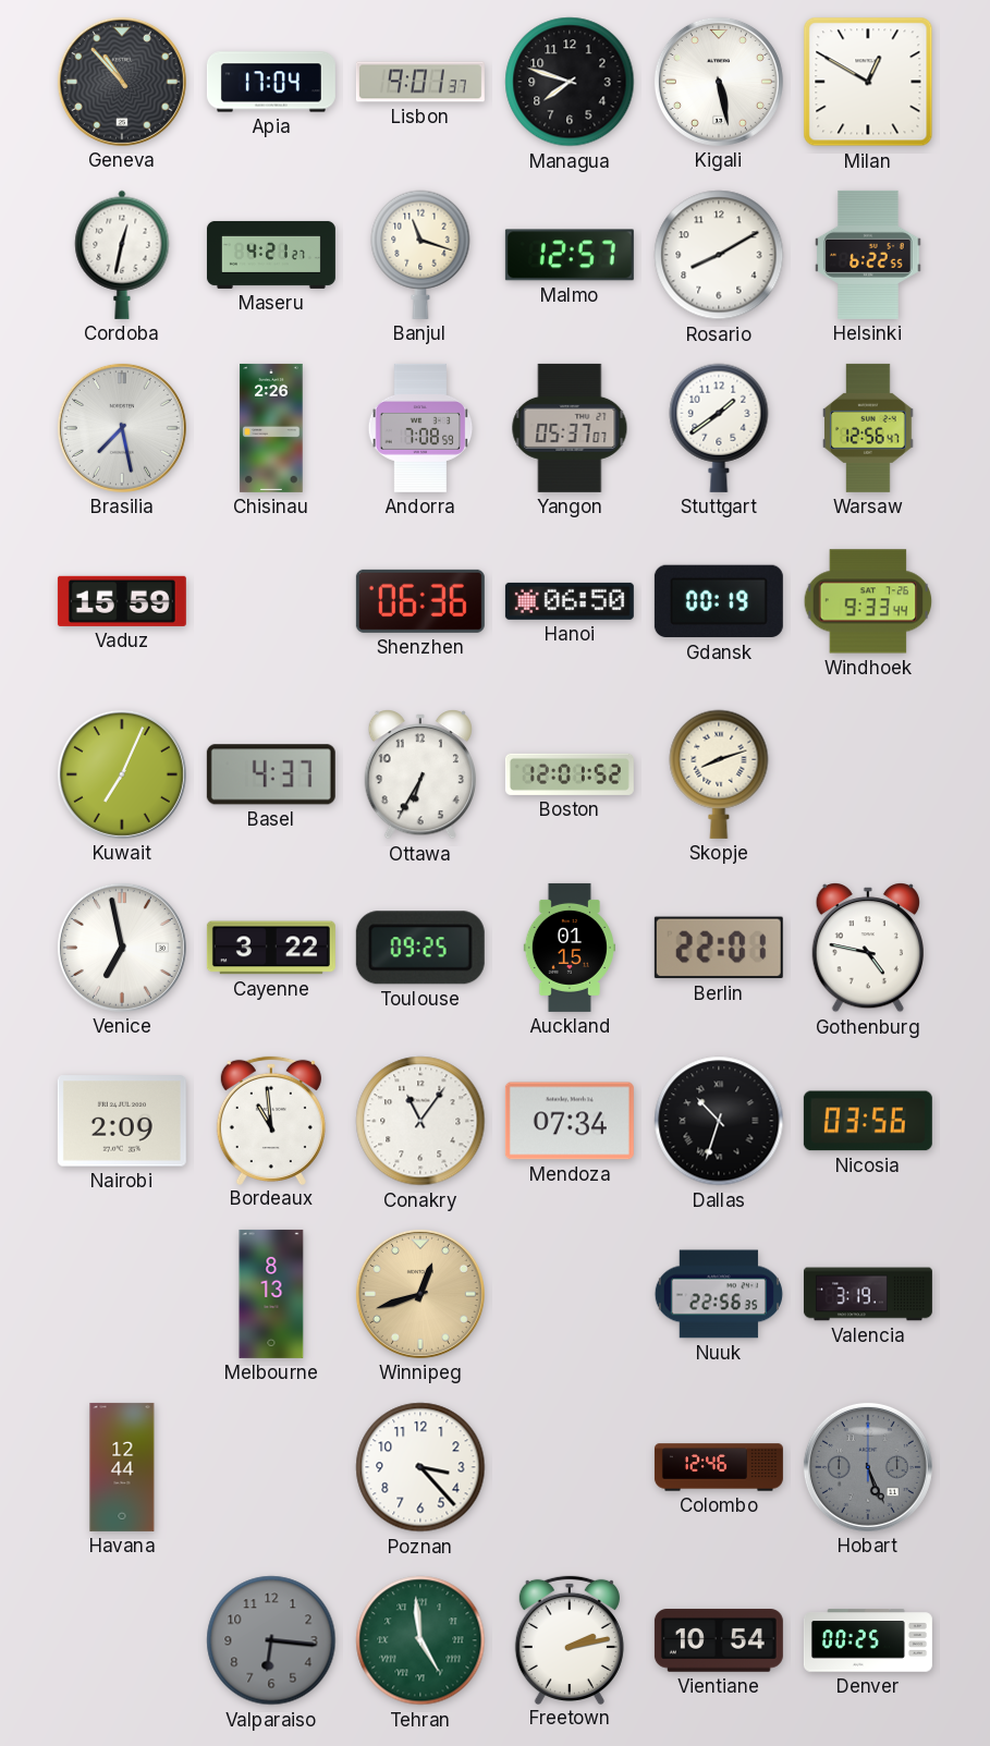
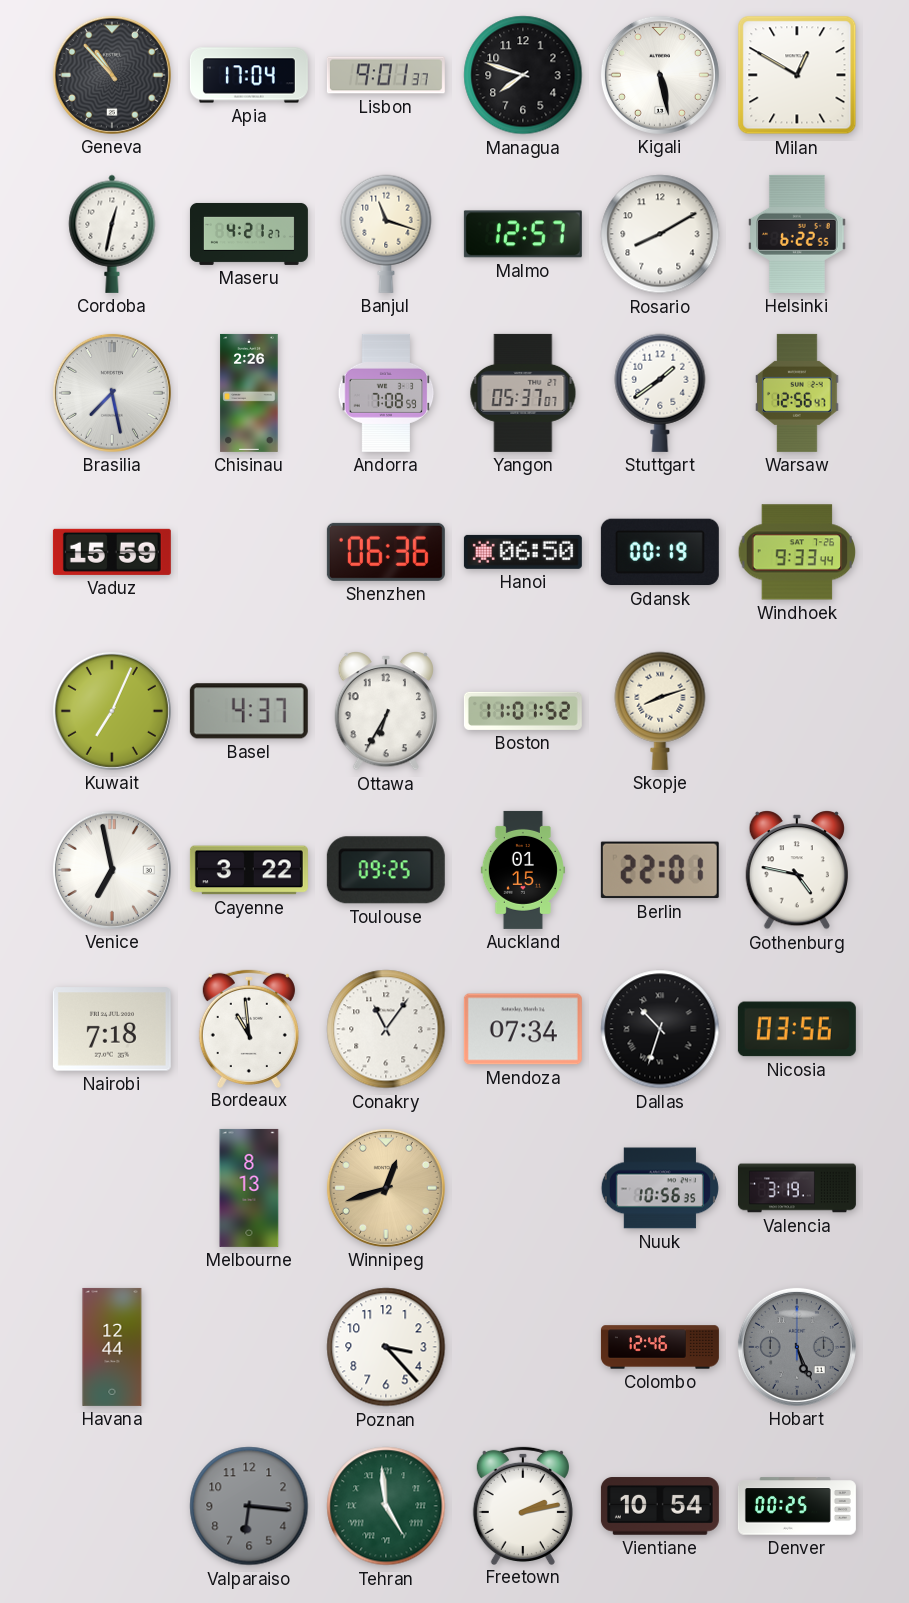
Boston: 12:01 -> 11:01 (523, 711)
Nairobi: 2:09 -> 7:18 (112, 1029)
Nuuk: 22:56 -> 10:56 (660, 1188)
